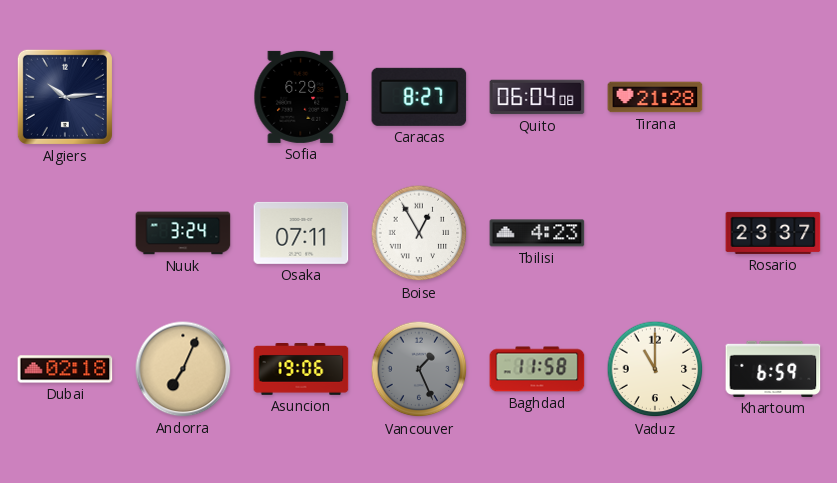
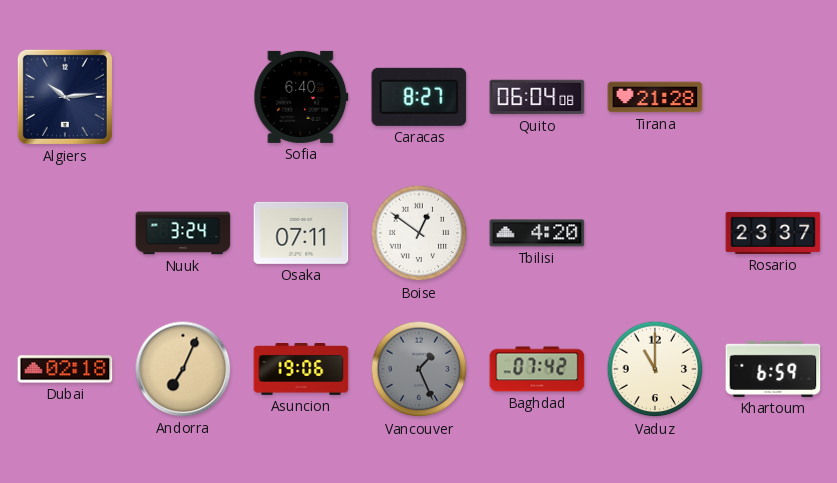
Sofia: 6:29 -> 6:40 (301, 97)
Boise: 12:55 -> 12:51 (419, 233)
Tbilisi: 4:23 -> 4:20 (537, 233)
Baghdad: 11:58 -> 07:42 (537, 369)
